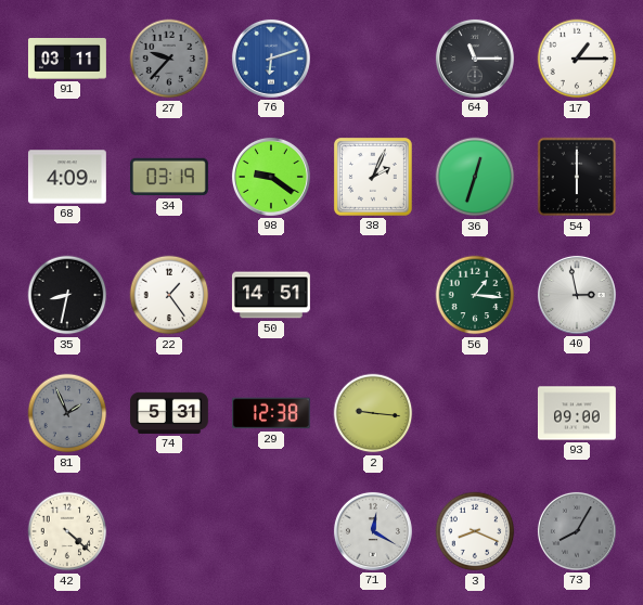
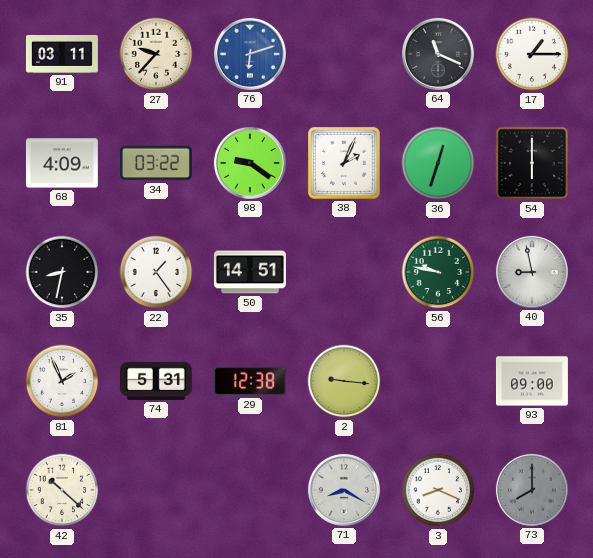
27 dial: grey -> cream (156, 54)
64: 11:15 -> 11:19 (438, 54)
34: 03:19 -> 03:22 (156, 163)
56: 1:16 -> 9:47 (438, 272)
40: 2:58 -> 8:58 (532, 272)
81 dial: grey -> white (62, 381)
42: 4:22 -> 10:22 (62, 490)
71: 12:20 -> 8:20 (344, 490)
73: 8:05 -> 8:00 (532, 490)
